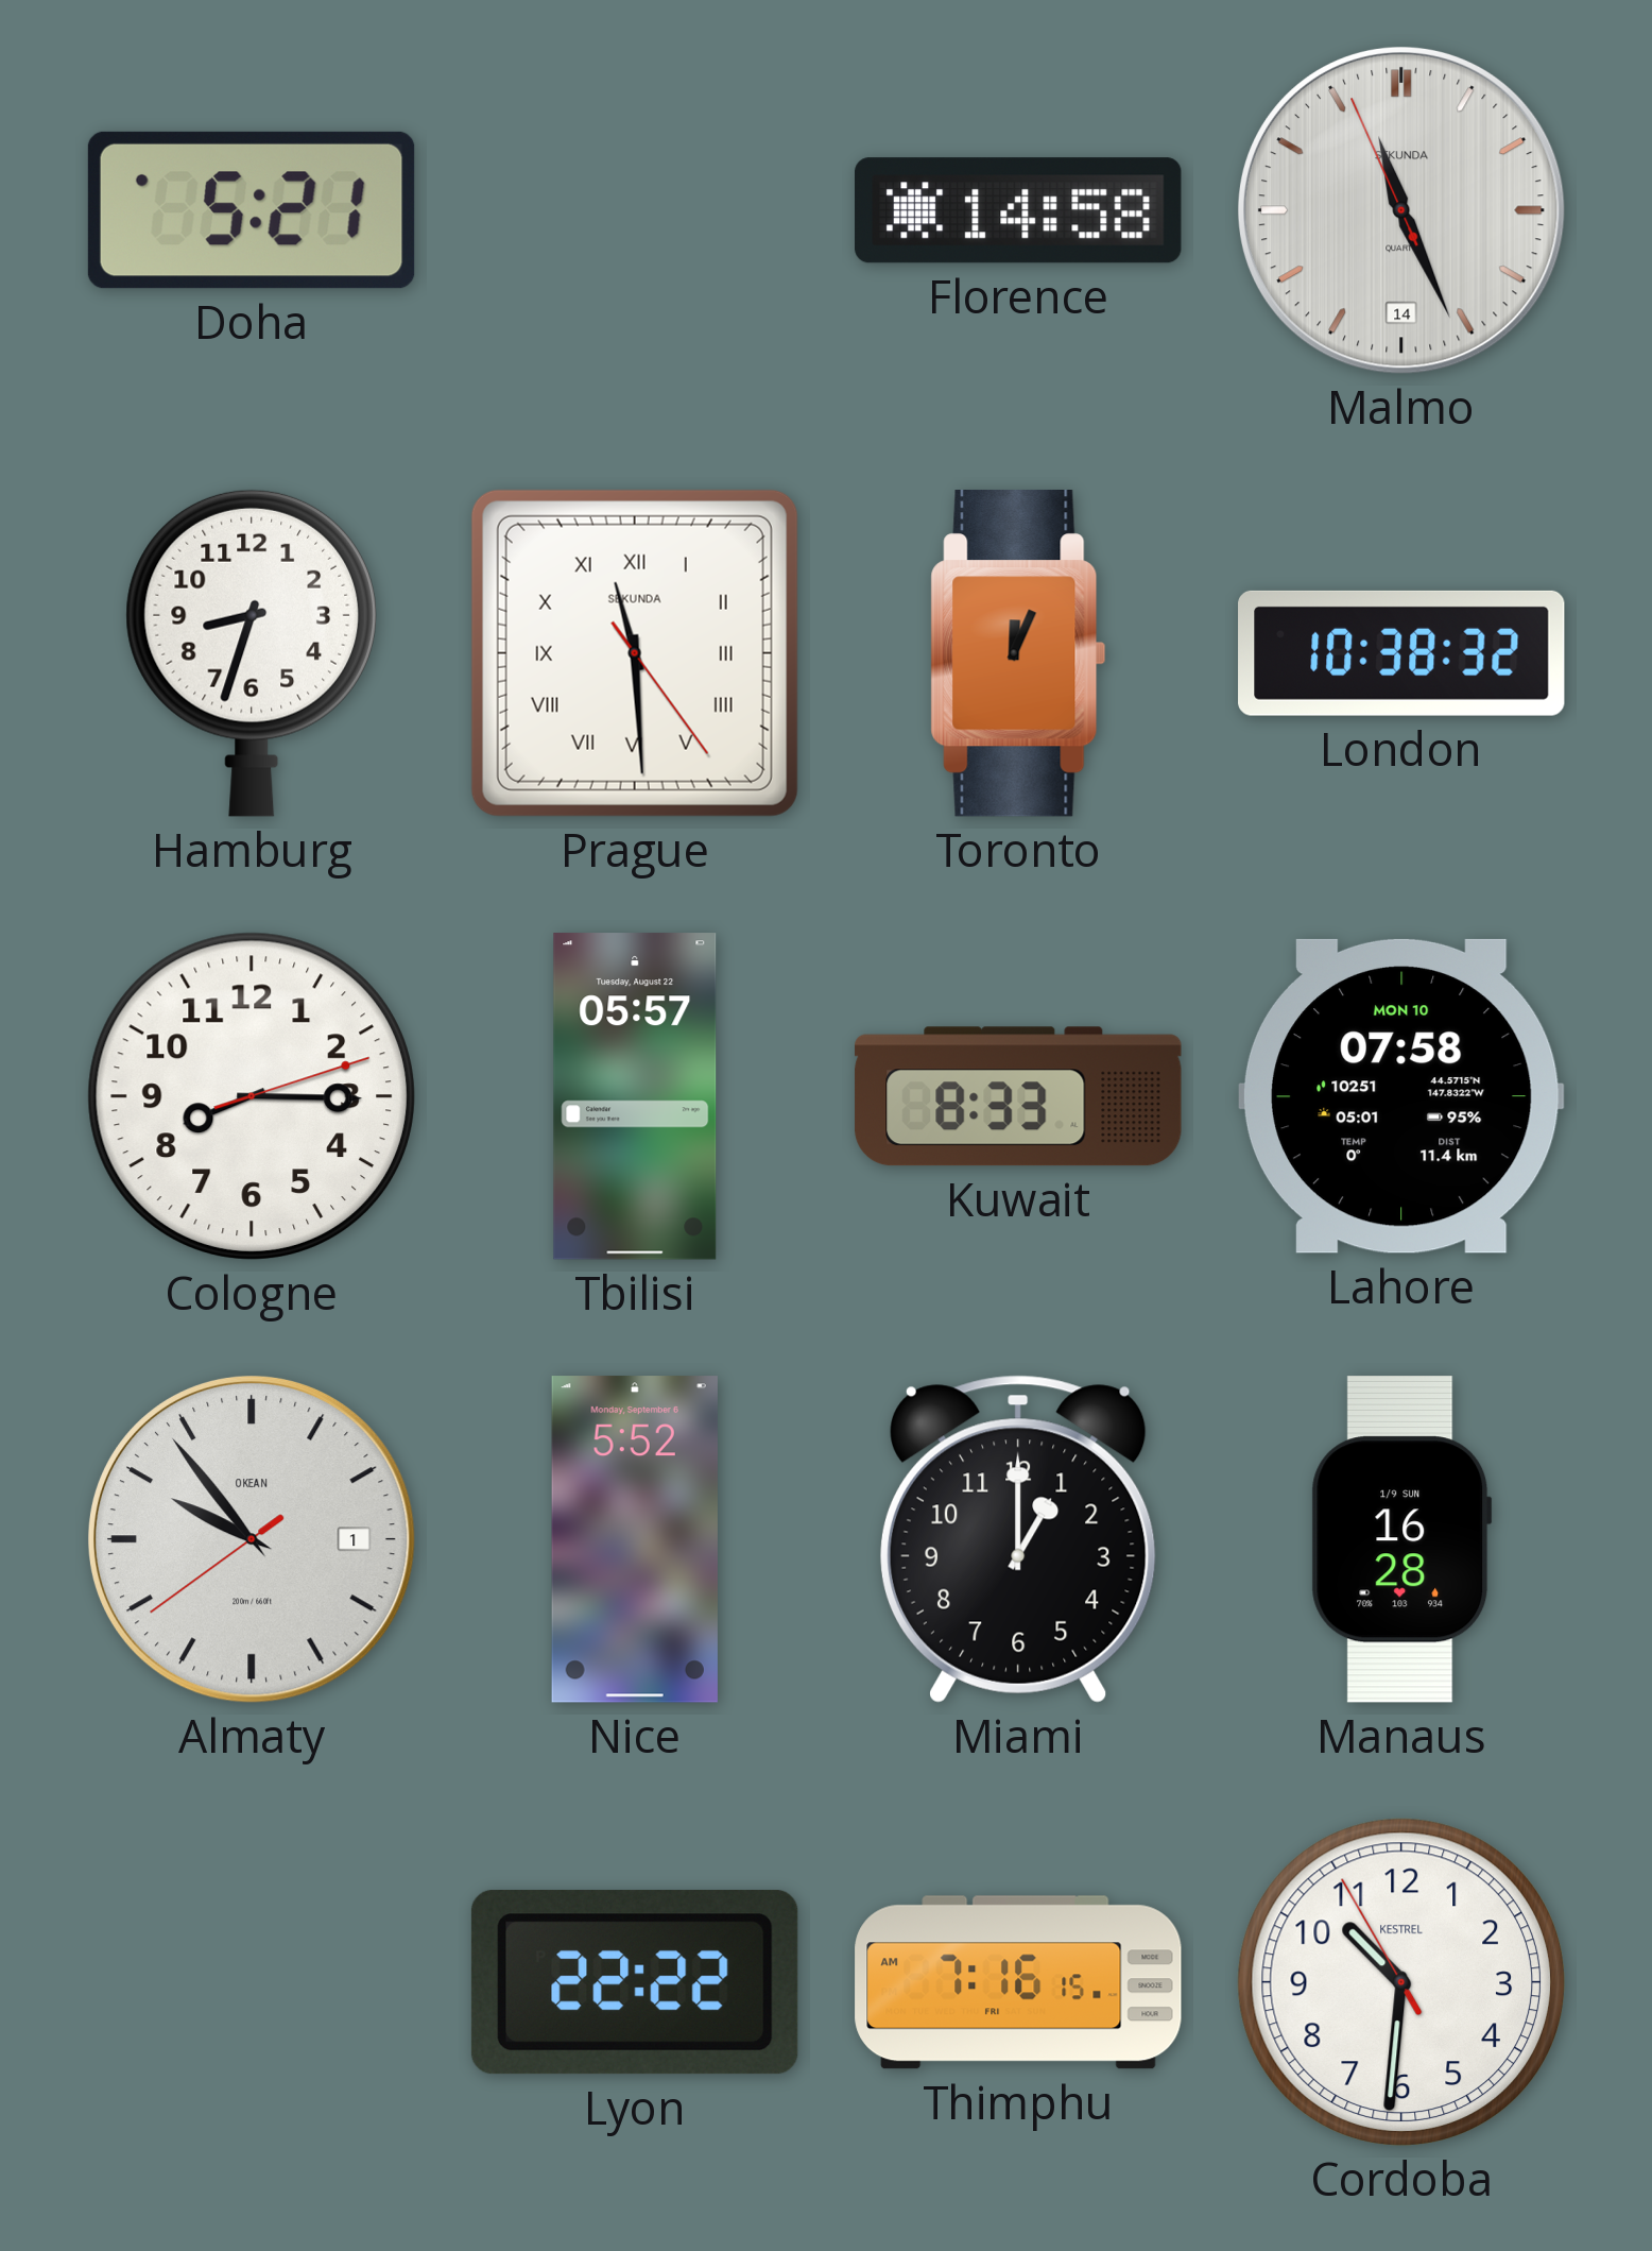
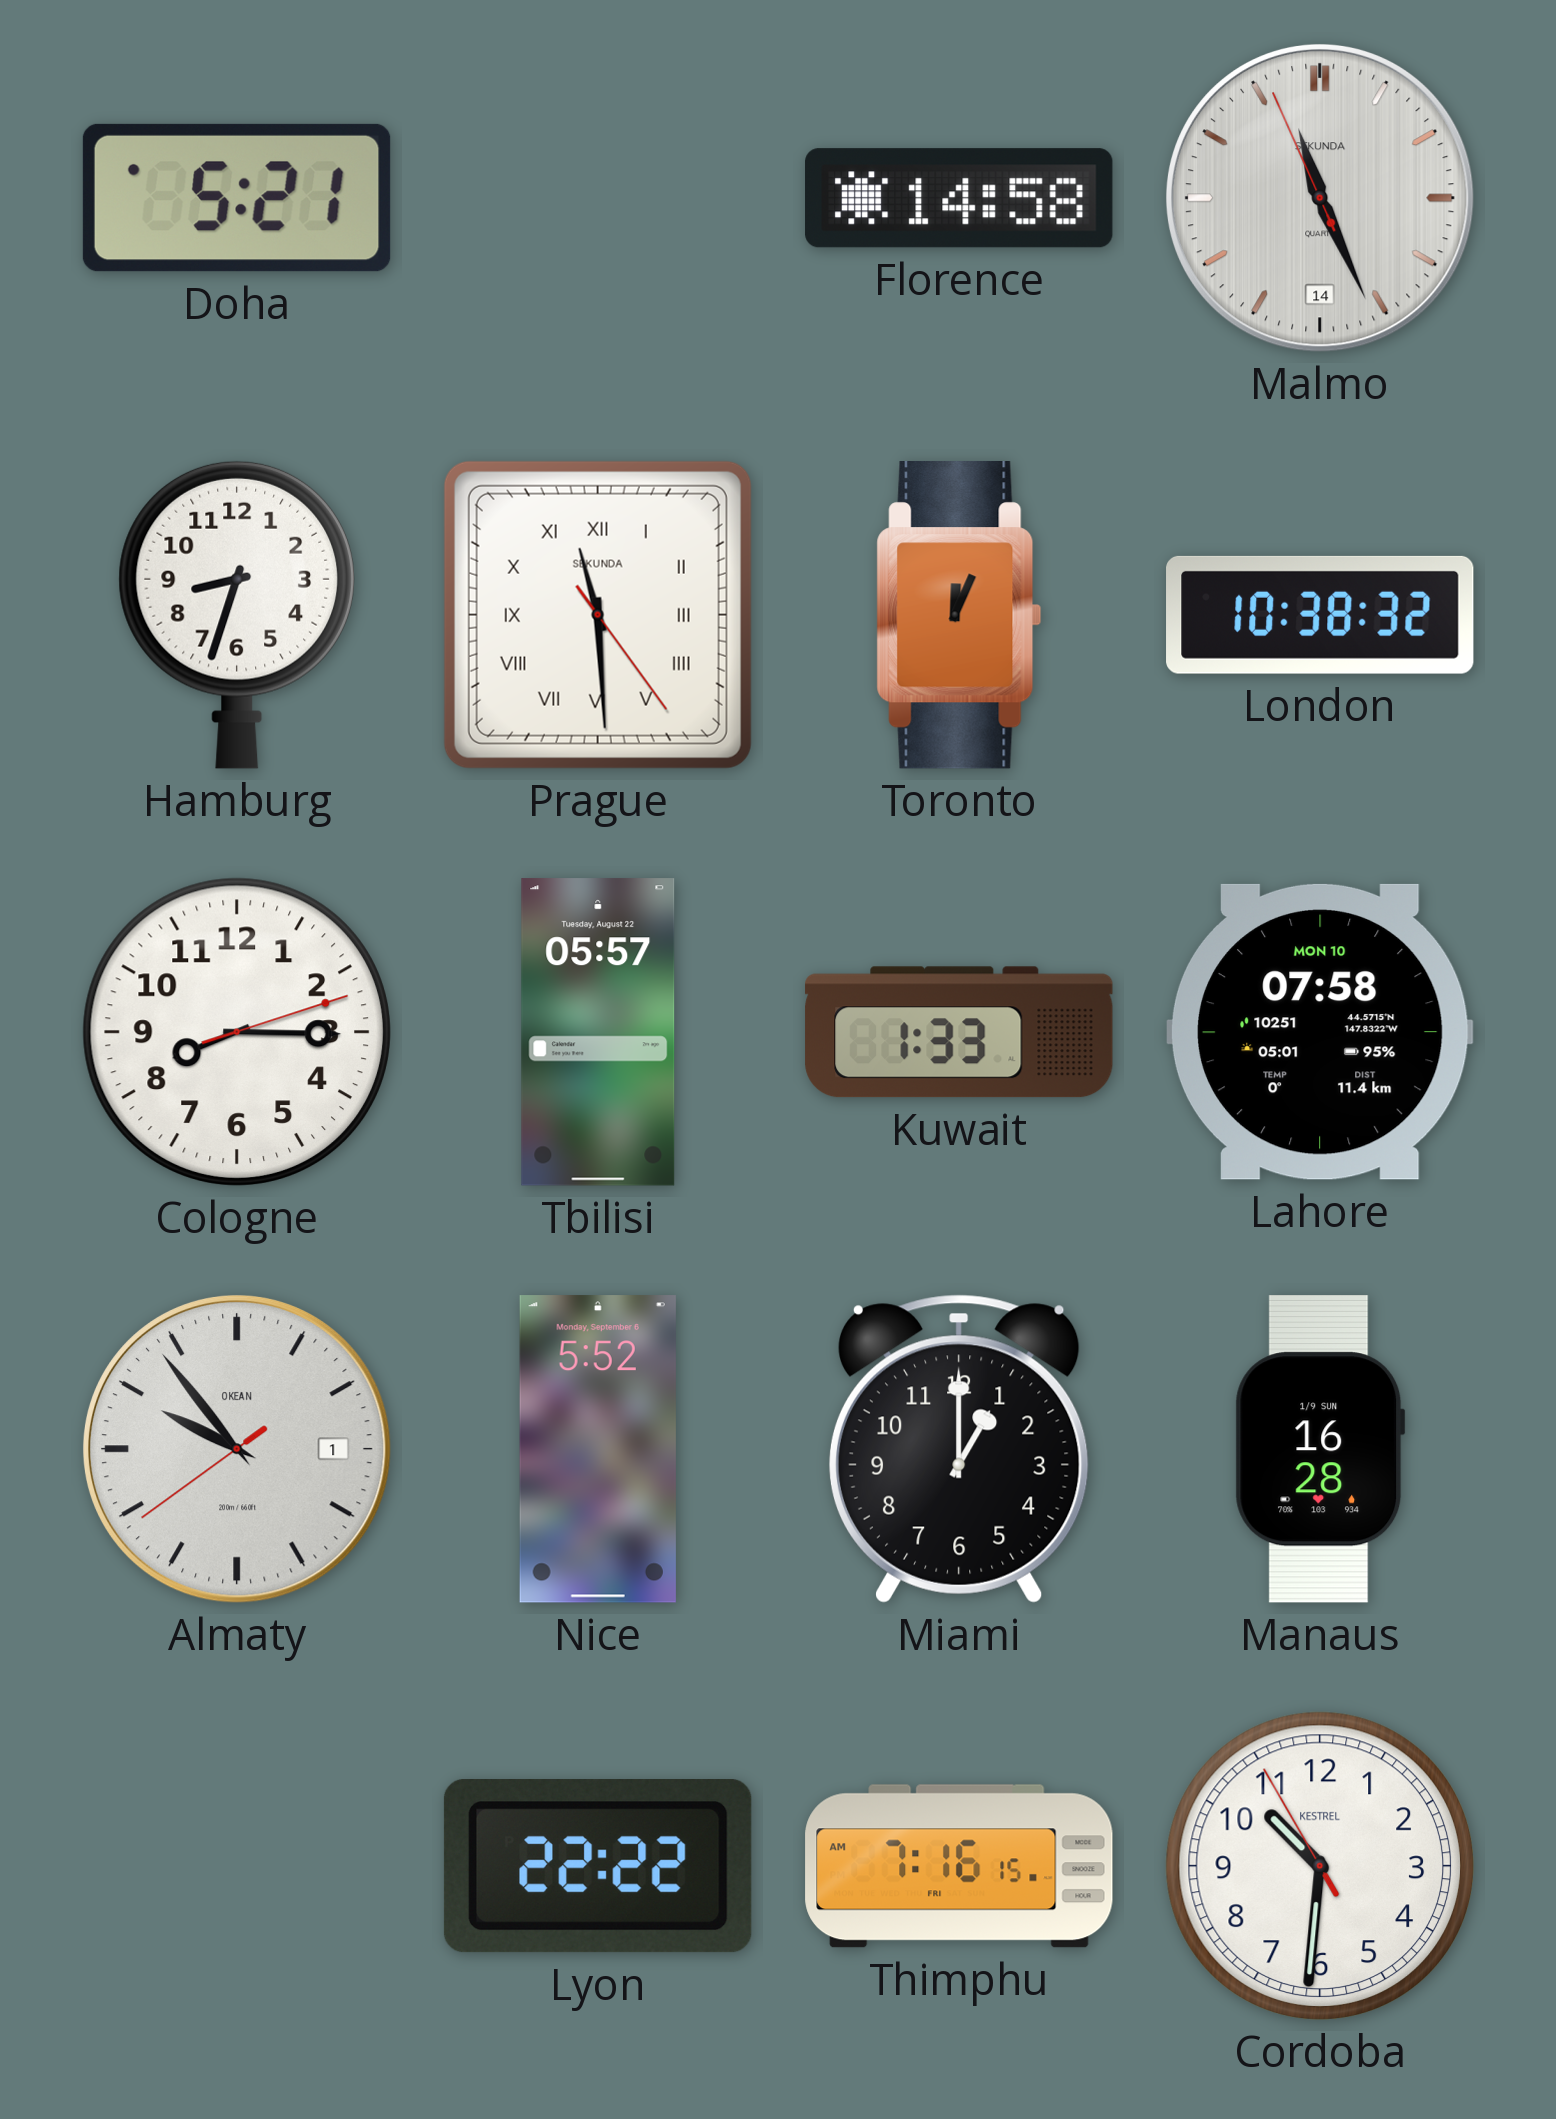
Kuwait: 8:33 -> 1:33 (959, 1032)
